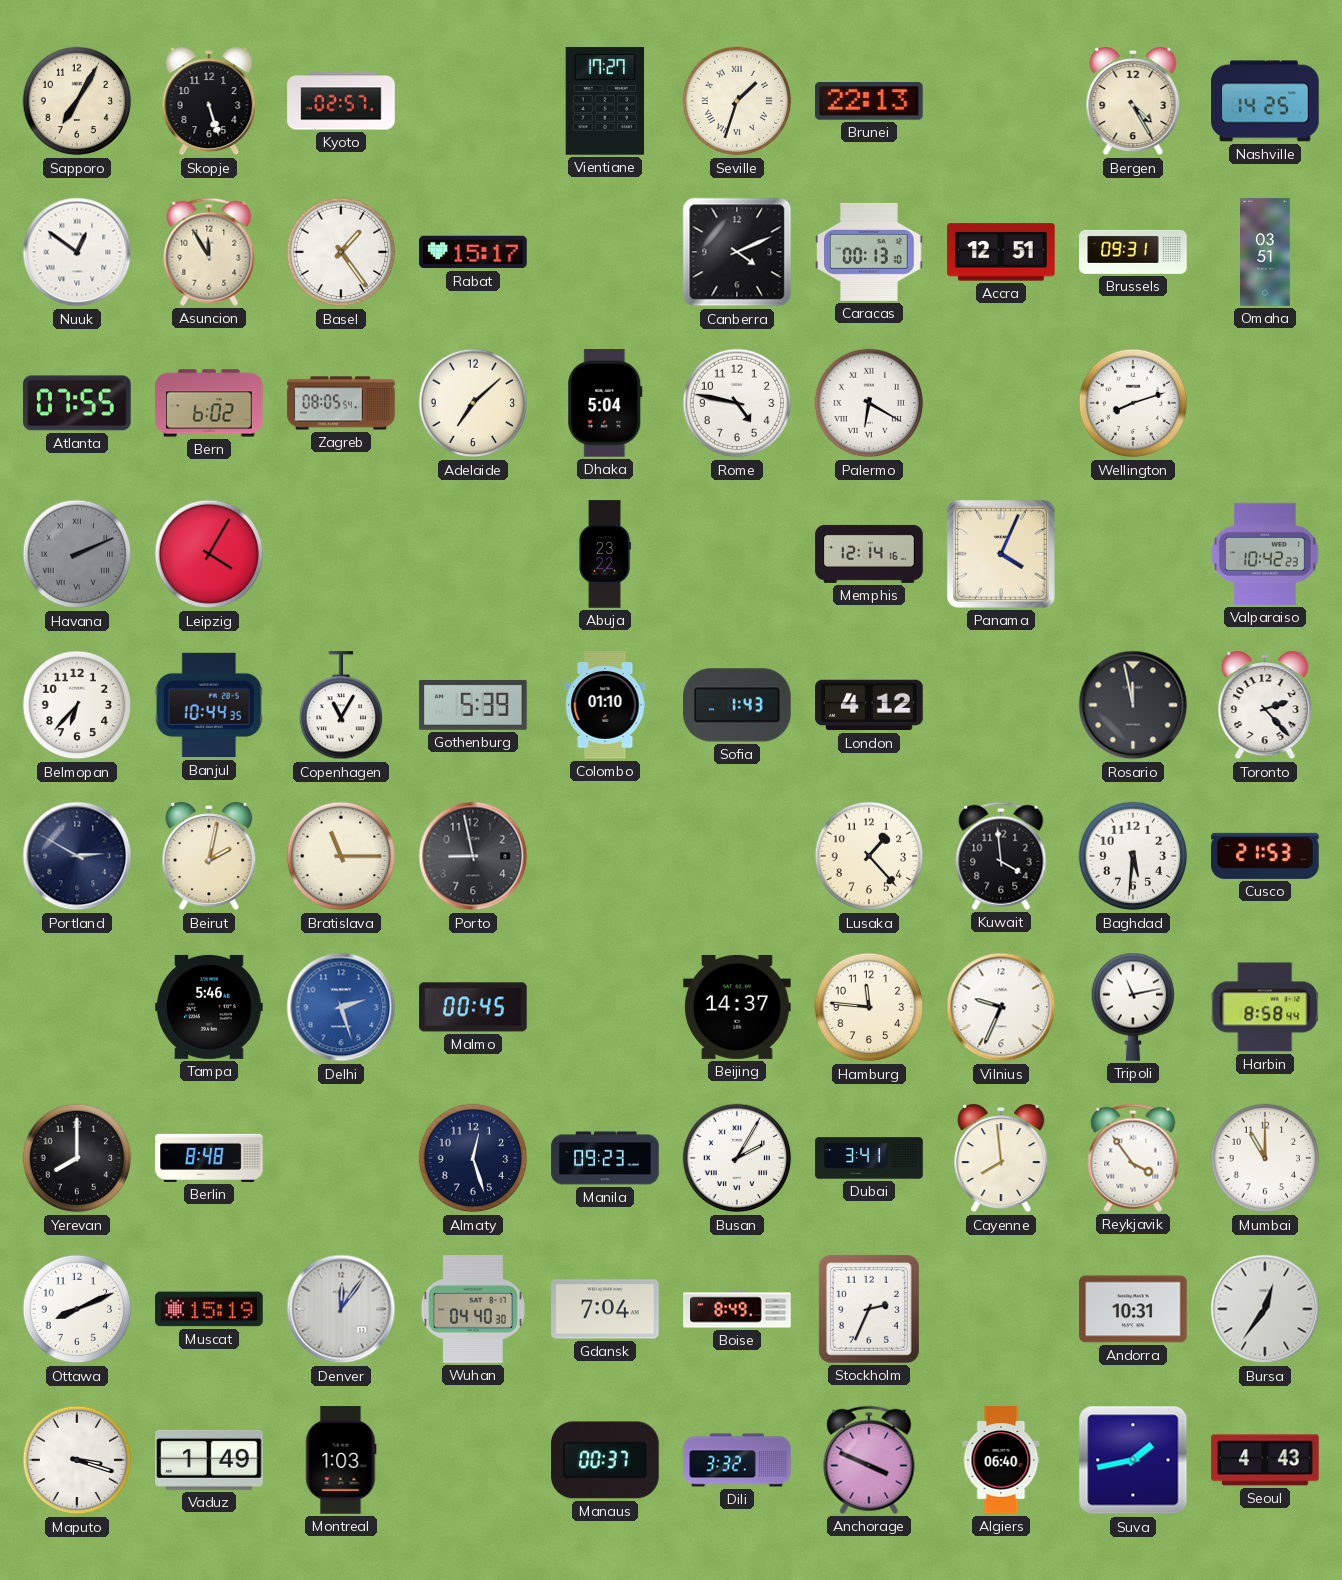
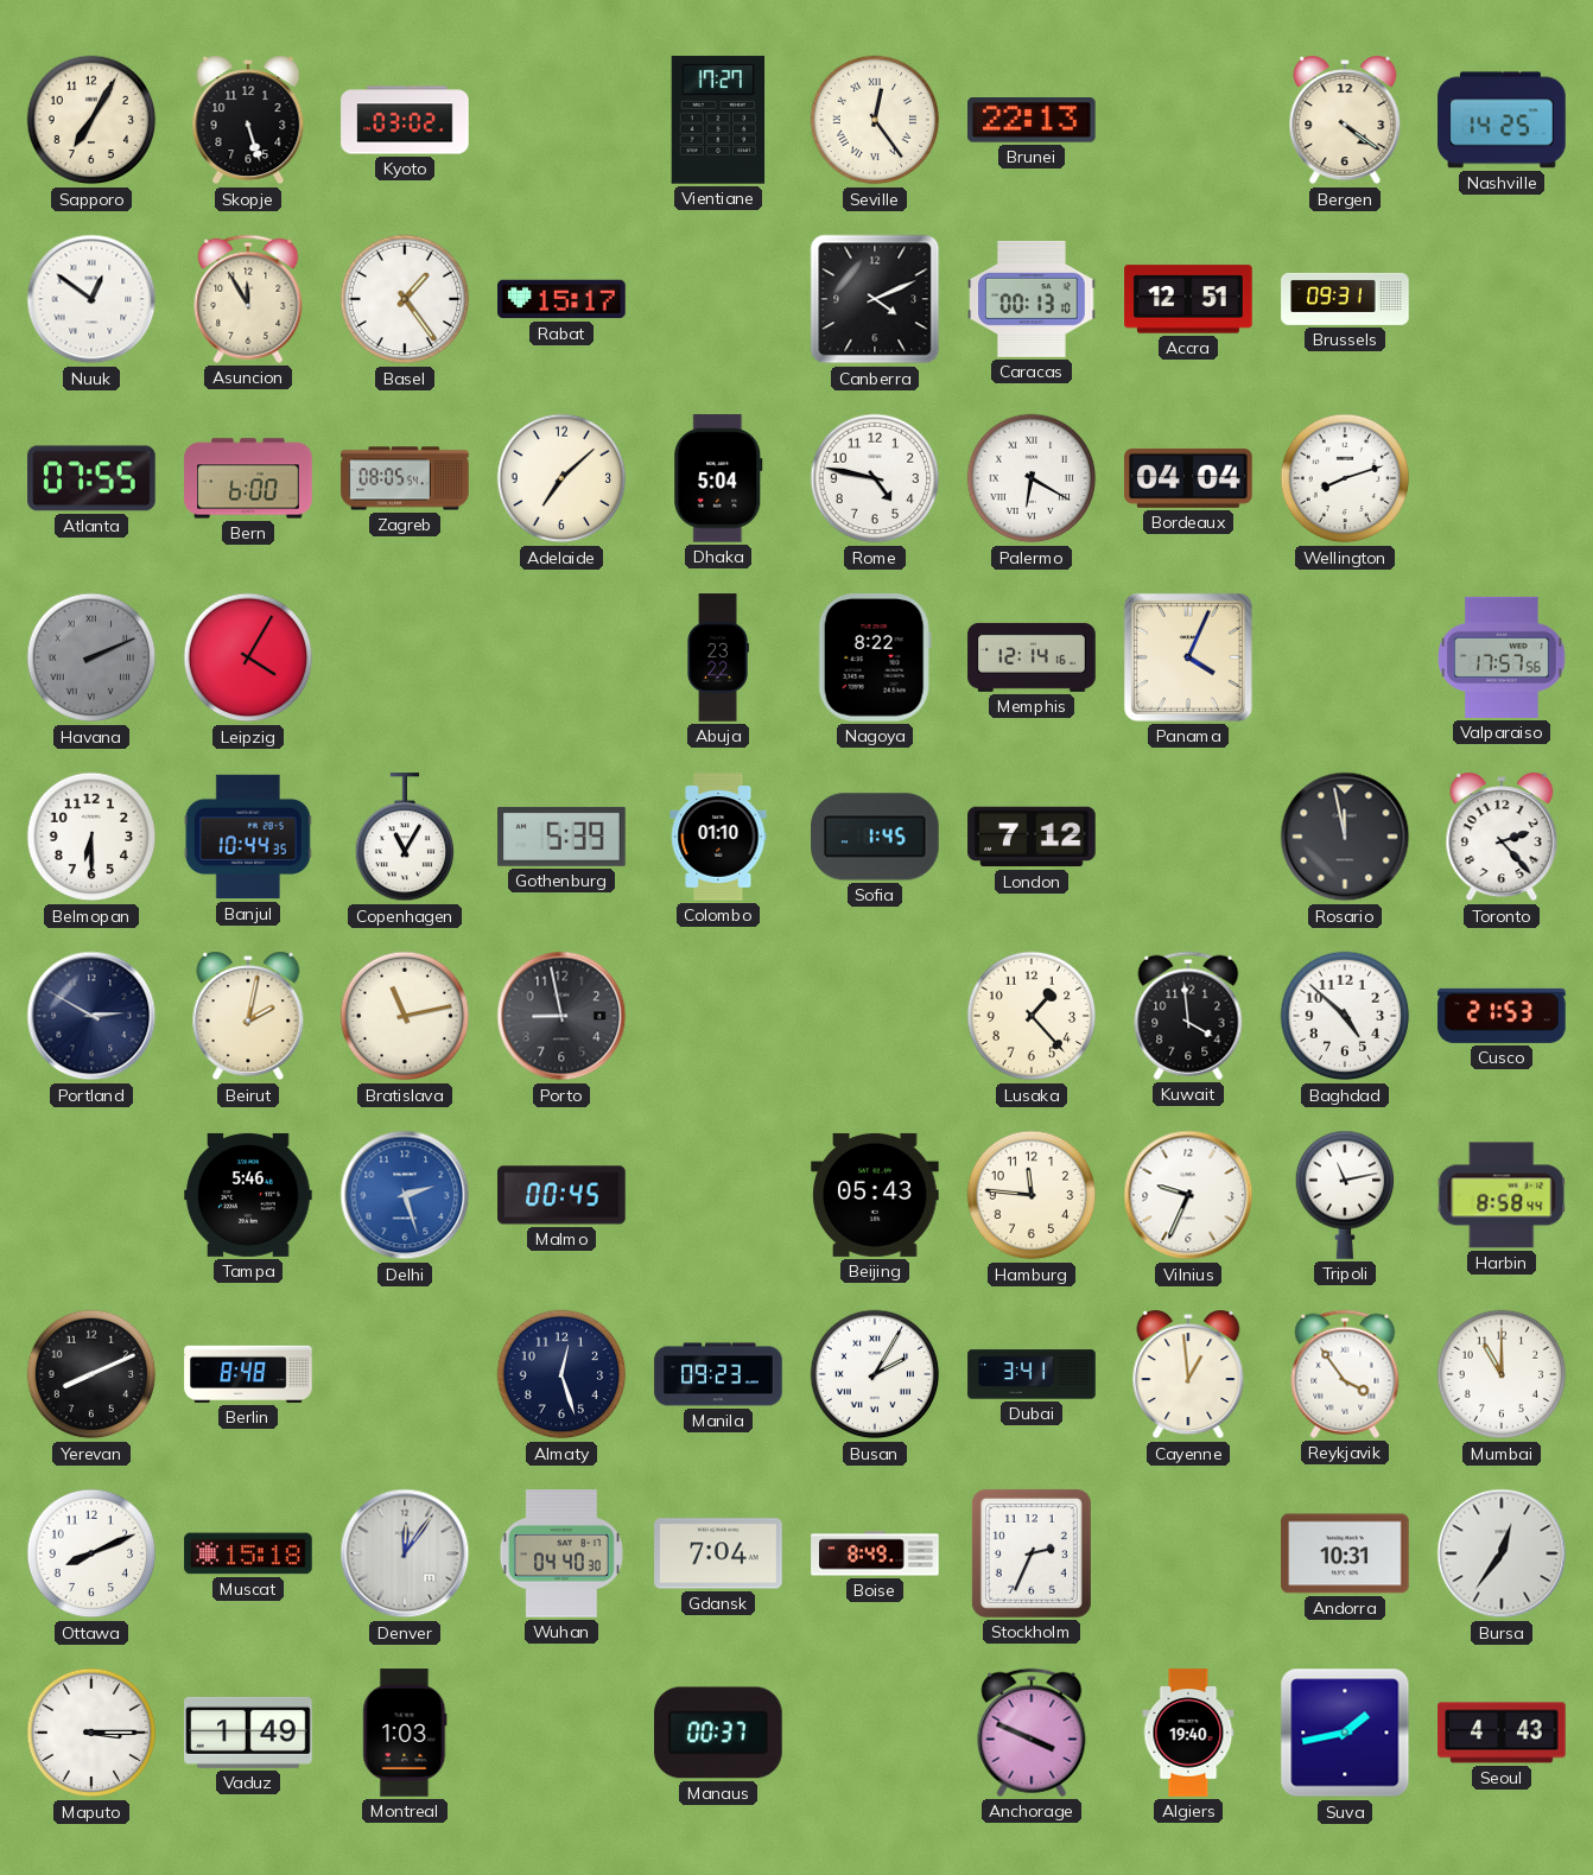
Kyoto: 02:57 -> 03:02 (405, 120)
Seville: 1:33 -> 12:24 (875, 120)
Bergen: 4:25 -> 4:21 (1345, 120)
Omaha: 03:51 -> none (1265, 252)
Bern: 6:02 -> 6:00 (248, 478)
Bordeaux: none -> 04:04 (1188, 478)
Nagoya: none -> 8:22 (875, 657)
Valparaiso: 10:42 -> 17:57 (1502, 657)
Belmopan: 6:37 -> 6:30 (91, 837)
Sofia: 1:43 -> 1:45 (875, 837)
London: 4:12 -> 7:12 (1032, 837)
Bratislava: 11:15 -> 11:13 (405, 1016)
Baghdad: 5:31 -> 4:52 (1345, 1016)
Beijing: 14:37 -> 05:43 (875, 1195)
Yerevan: 8:00 -> 8:11 (91, 1374)
Cayenne: 7:59 -> 12:59 (1188, 1374)
Muscat: 15:19 -> 15:18 (248, 1553)
Maputo: 3:18 -> 3:15 (91, 1733)
Dili: 3:32 -> none (737, 1460)
Algiers: 06:40 -> 19:40 (1188, 1733)
